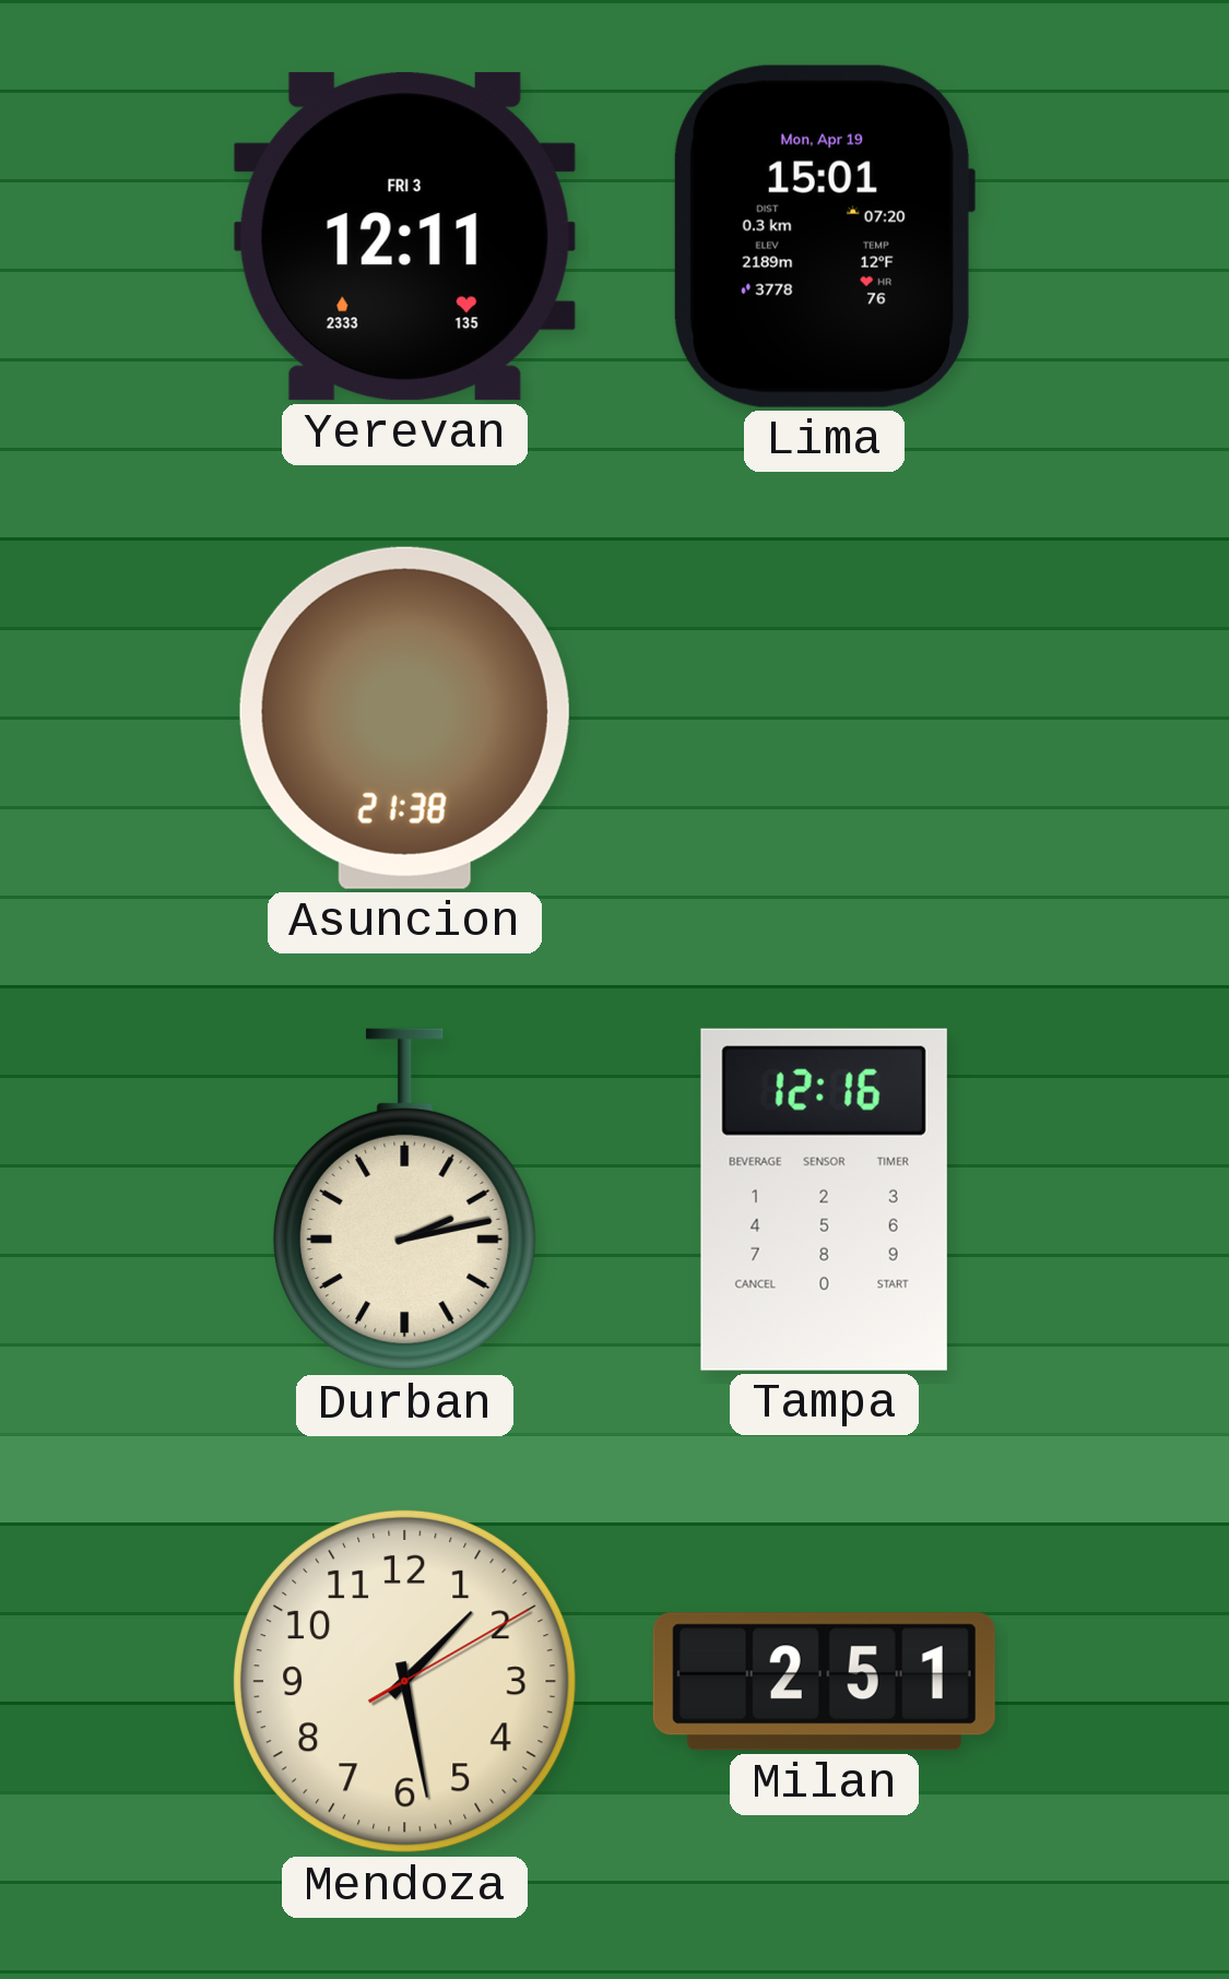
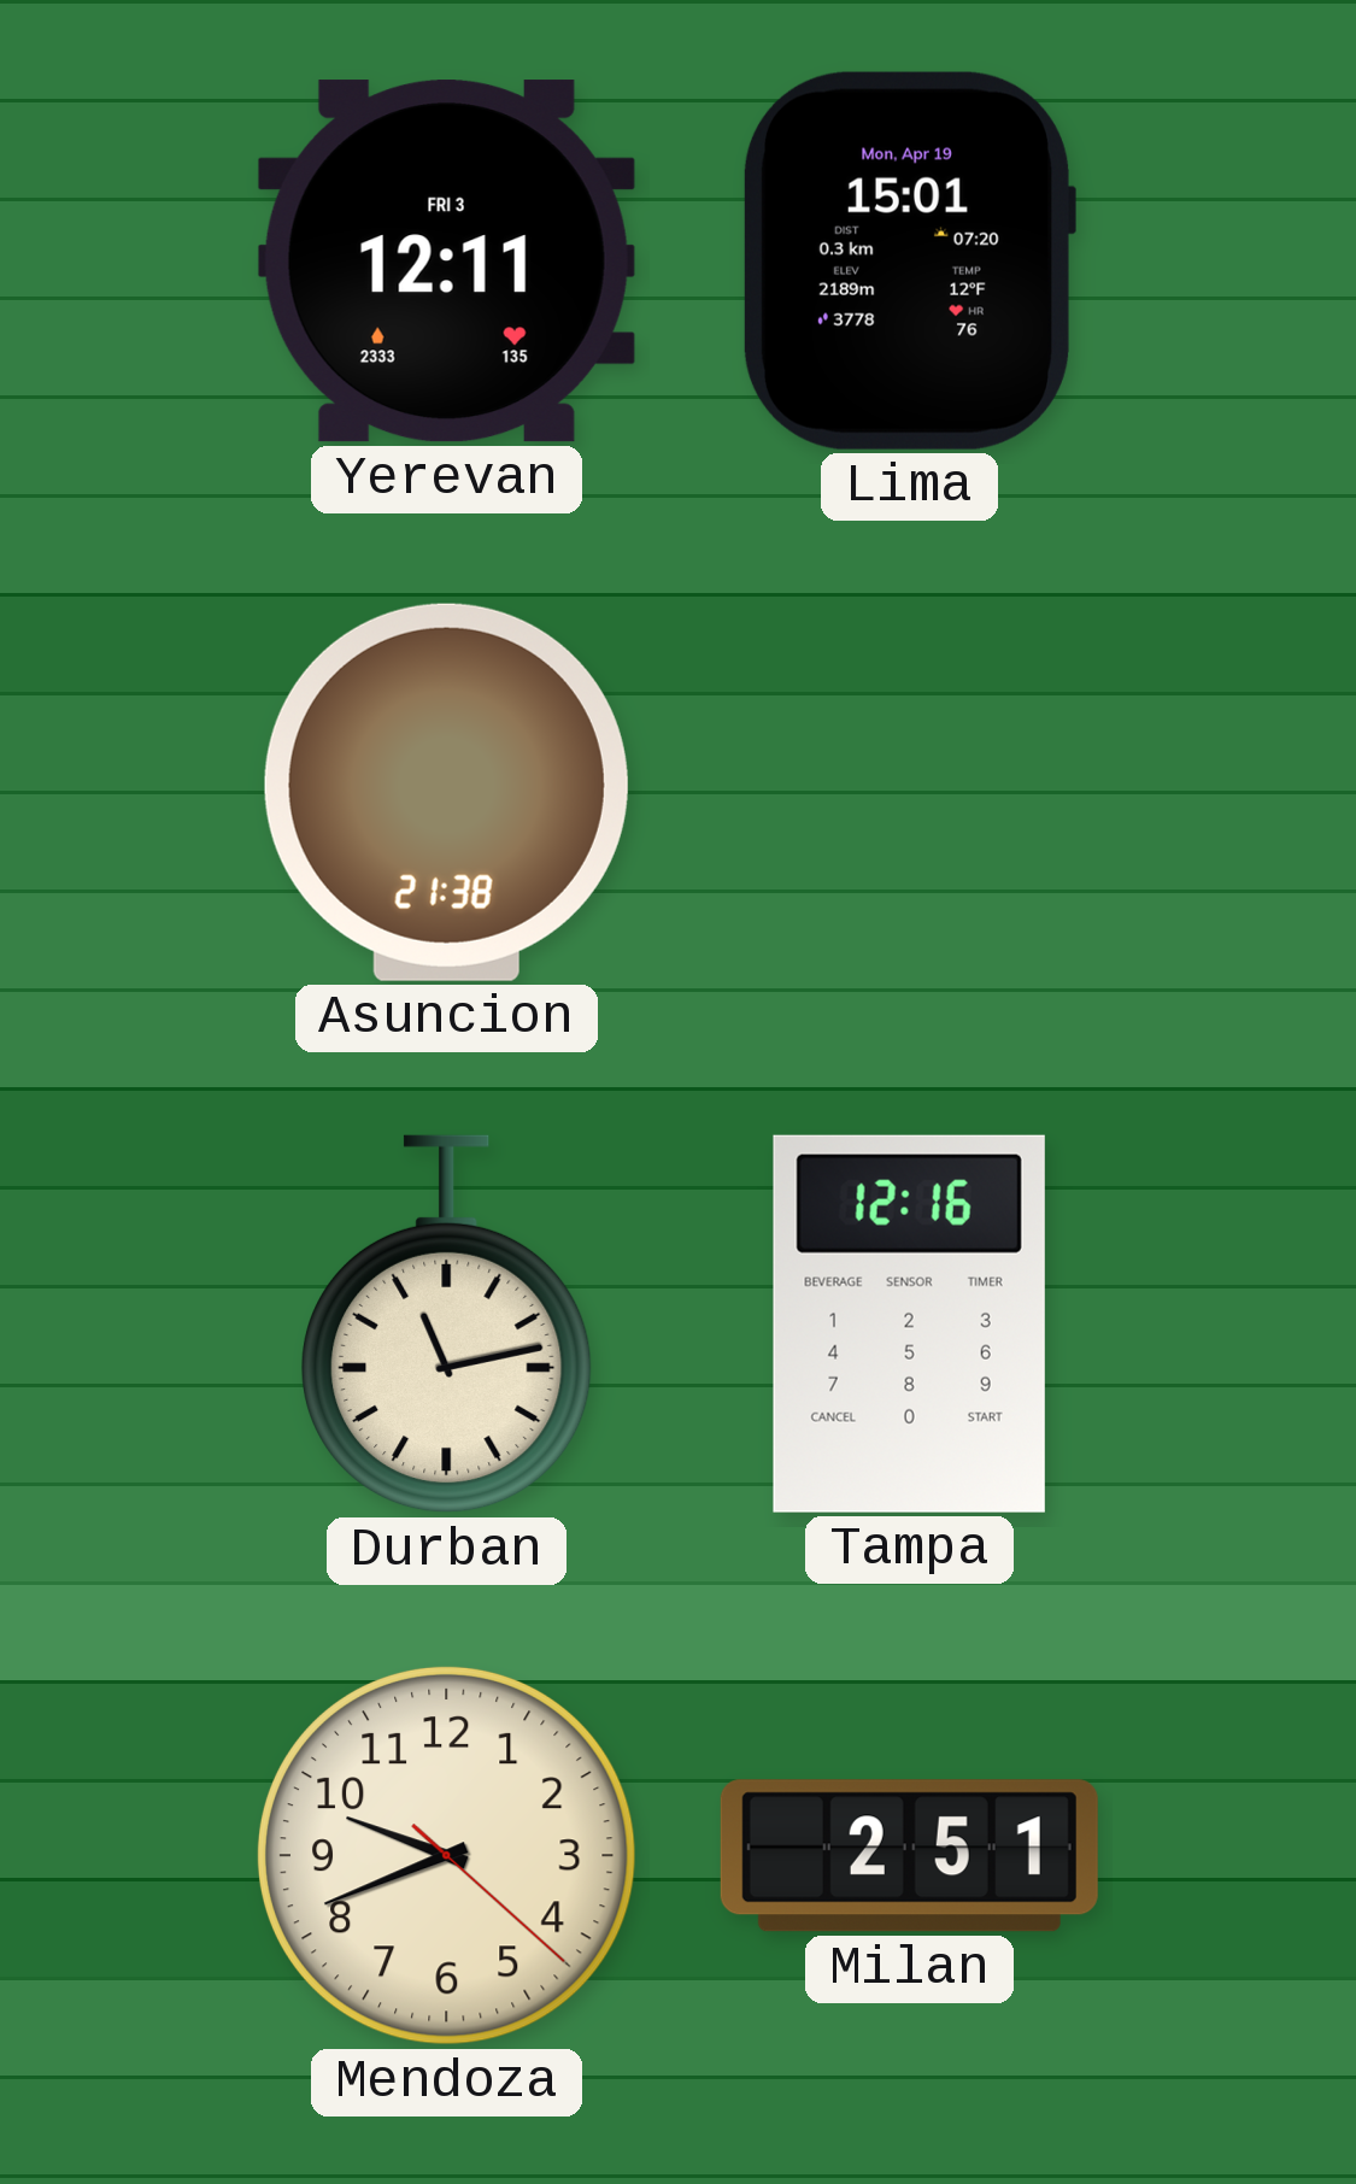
Durban: 2:13 -> 11:13 (447, 1325)
Mendoza: 1:28 -> 9:41 (446, 1855)
